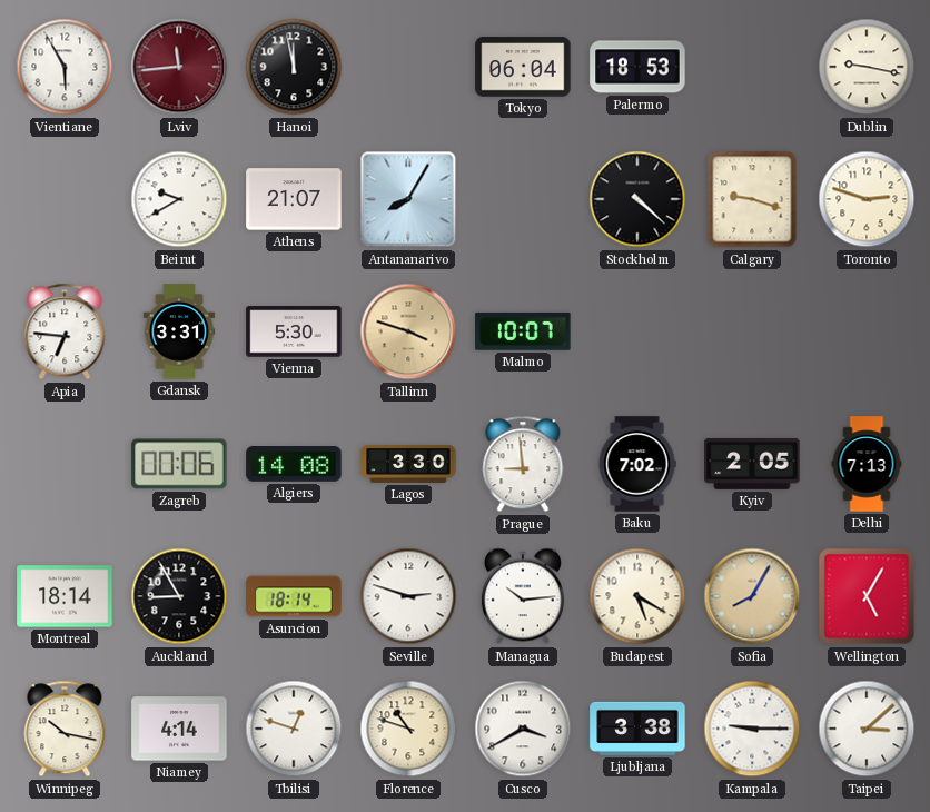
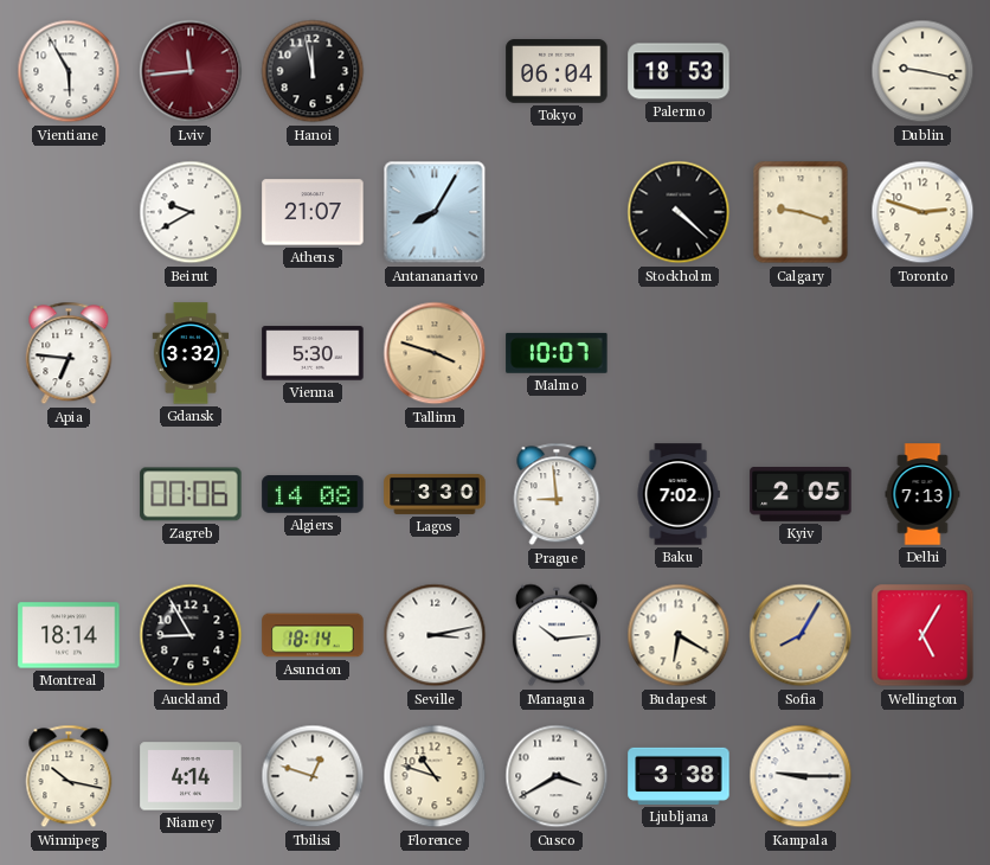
Gdansk: 3:31 -> 3:32 (191, 353)
Seville: 2:48 -> 3:13 (435, 635)
Budapest: 5:20 -> 6:20 (679, 635)
Taipei: 3:08 -> none (867, 729)
